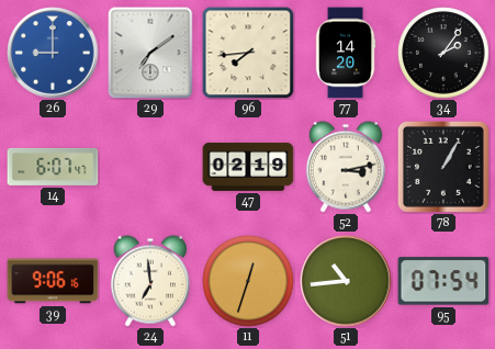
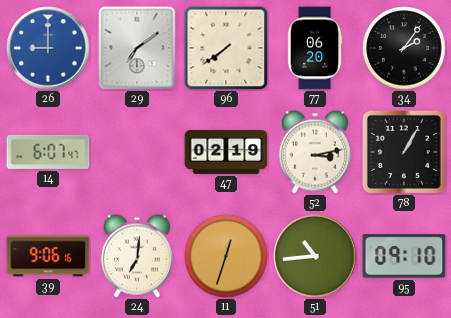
96: 7:44 -> 7:39 (226, 48)
77: 14:20 -> 06:20 (315, 48)
24: 6:59 -> 7:01 (137, 256)
95: 07:54 -> 09:10 (404, 256)
